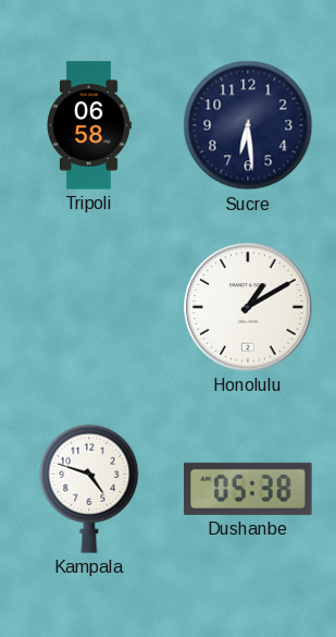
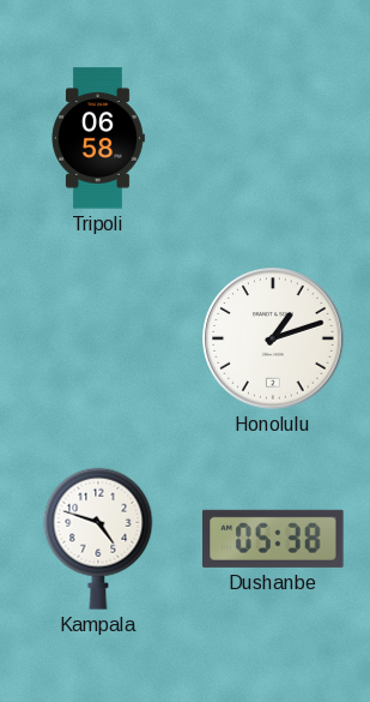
Sucre: 6:29 -> none (248, 125)
Honolulu: 1:10 -> 1:12 (273, 338)
